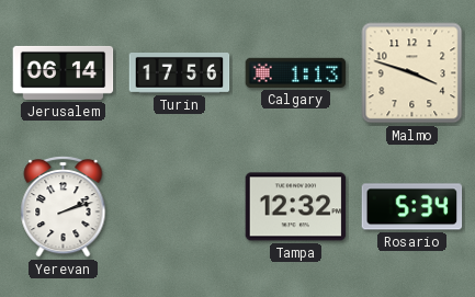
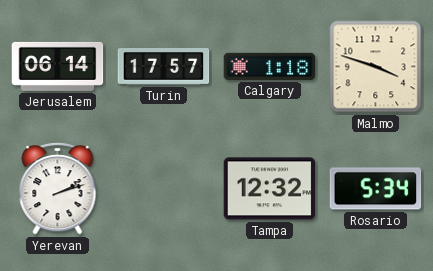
Turin: 17:56 -> 17:57 (164, 67)
Calgary: 1:13 -> 1:18 (270, 66)
